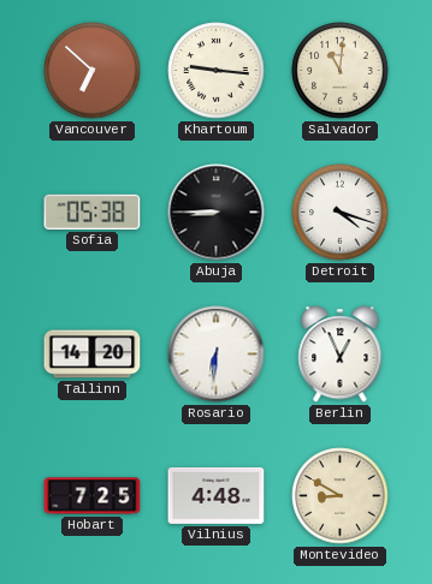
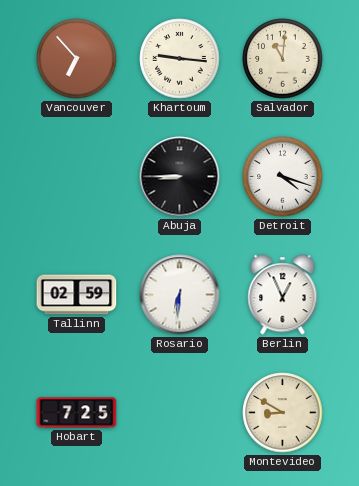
Vancouver: 6:52 -> 6:53 (77, 59)
Sofia: 05:38 -> none (93, 211)
Tallinn: 14:20 -> 02:59 (77, 295)
Vilnius: 4:48 -> none (217, 495)
